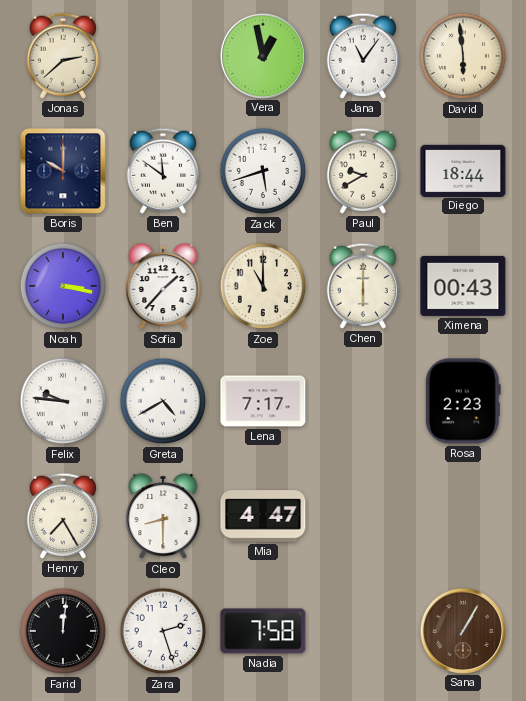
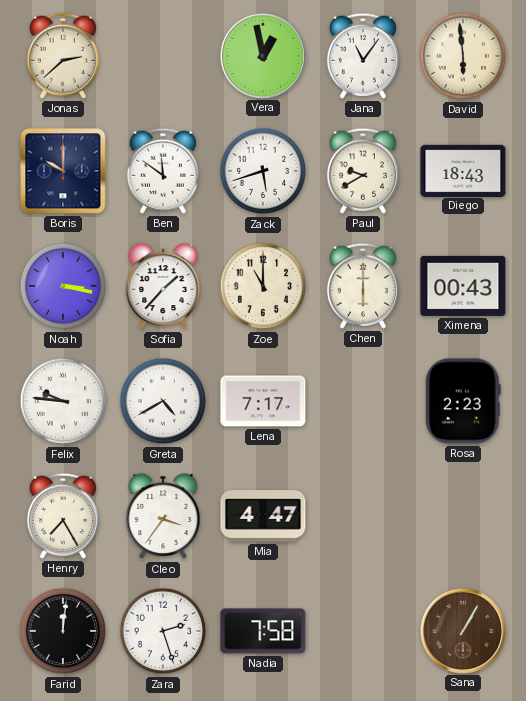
Diego: 18:44 -> 18:43 (463, 170)
Cleo: 8:30 -> 3:36 (163, 516)
